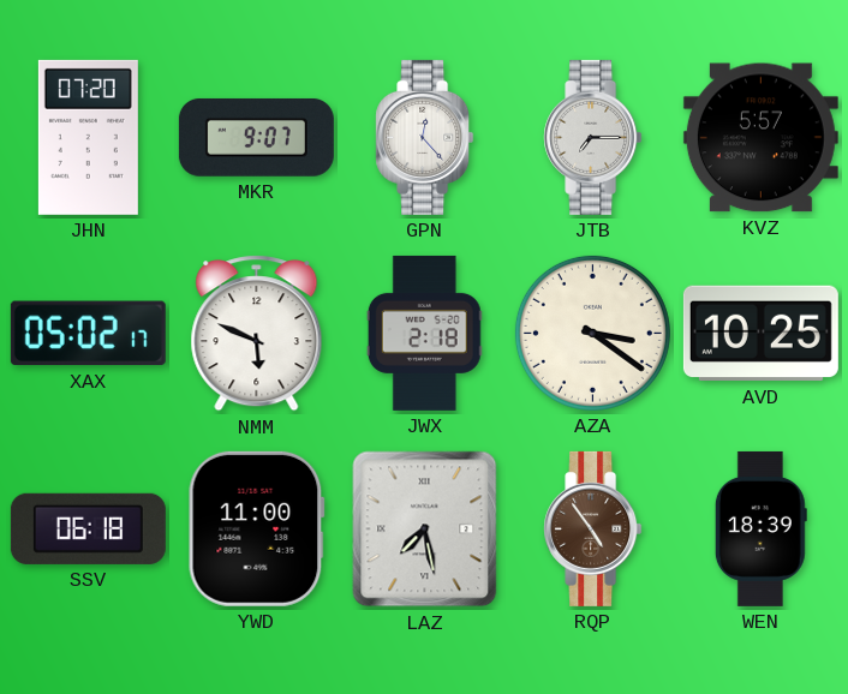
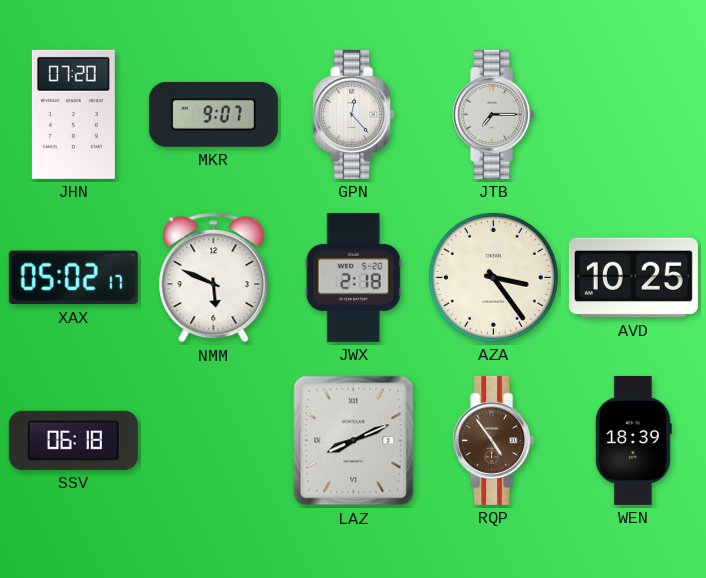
KVZ: 5:57 -> none (760, 138)
AZA: 3:21 -> 3:24 (493, 277)
YWD: 11:00 -> none (256, 528)
LAZ: 7:28 -> 8:11 (354, 441)
